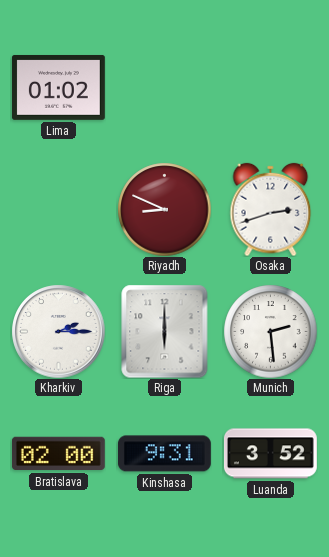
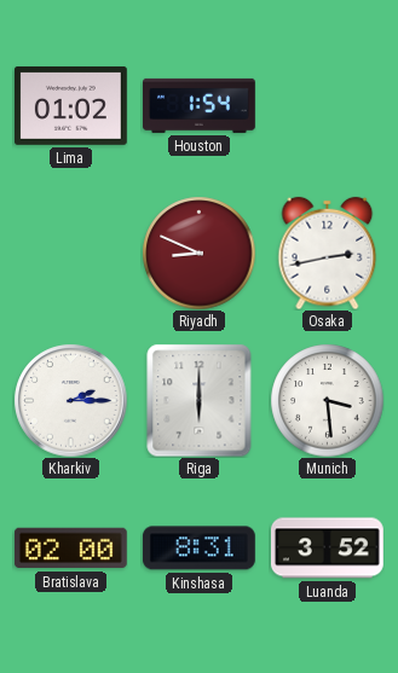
Houston: none -> 1:54 (200, 105)
Osaka: 2:42 -> 2:43 (328, 253)
Munich: 2:29 -> 3:29 (327, 400)
Kinshasa: 9:31 -> 8:31 (198, 549)
